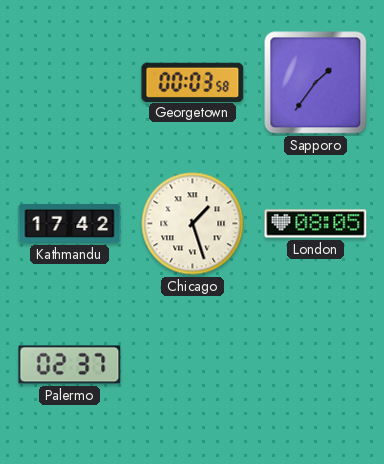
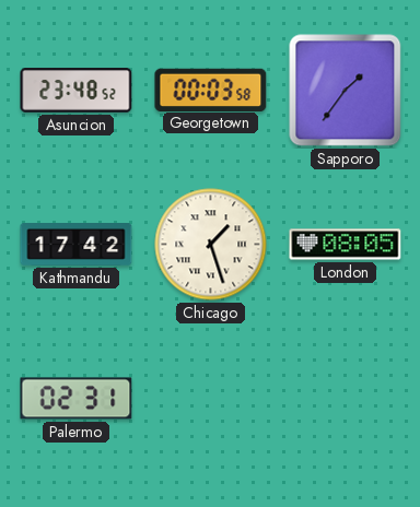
Asuncion: none -> 23:48 (77, 91)
Palermo: 02:37 -> 02:31 (77, 399)
